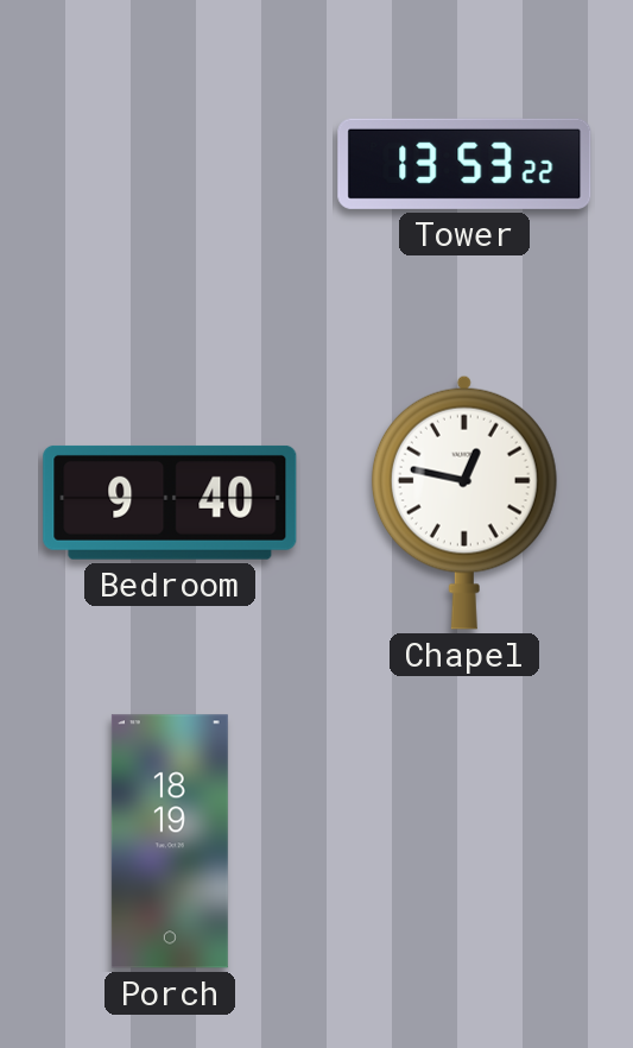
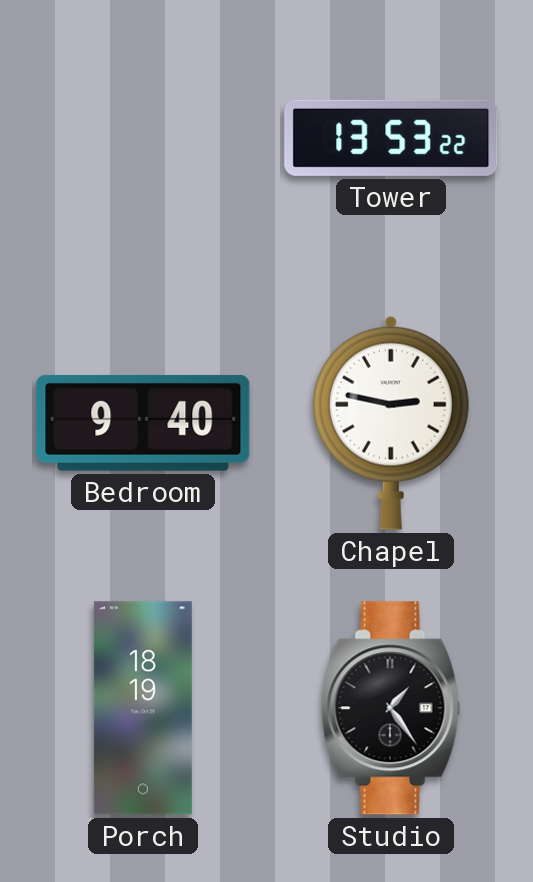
Chapel: 12:47 -> 2:47 (391, 423)
Studio: none -> 1:24 (391, 708)
